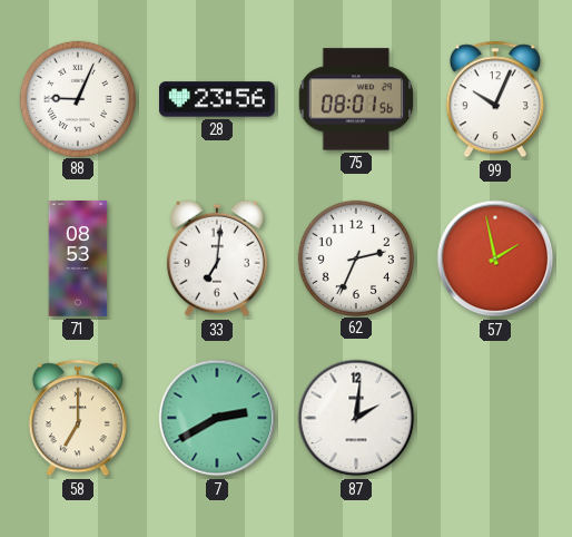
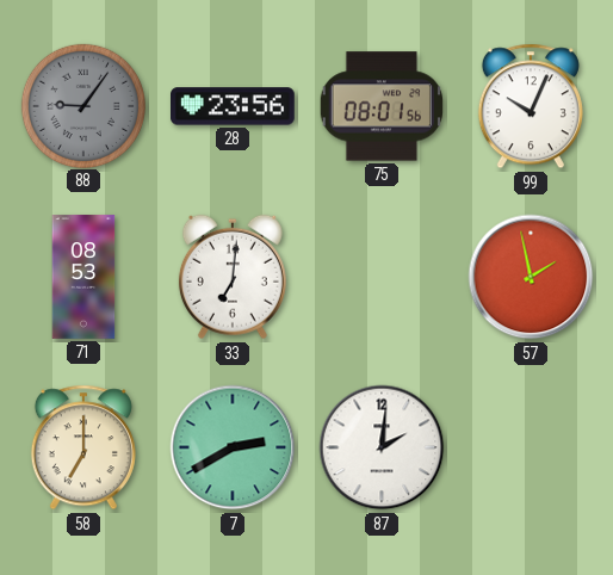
88: 9:04 -> 9:06 (82, 105)
88 dial: white -> grey (82, 105)
62: 2:34 -> none (355, 257)
